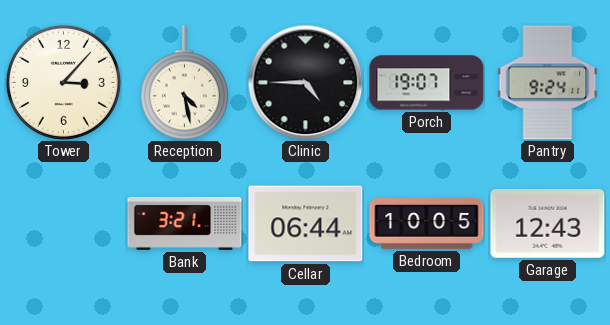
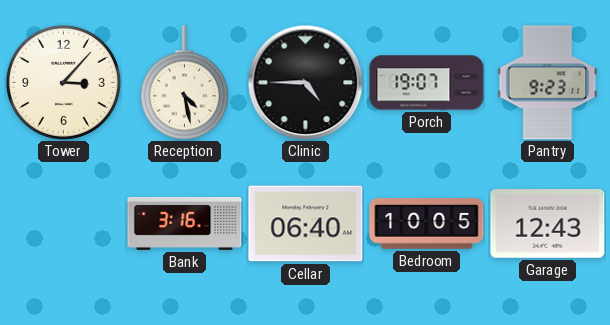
Pantry: 9:24 -> 9:23 (548, 83)
Bank: 3:21 -> 3:16 (185, 223)
Cellar: 06:44 -> 06:40 (306, 224)
